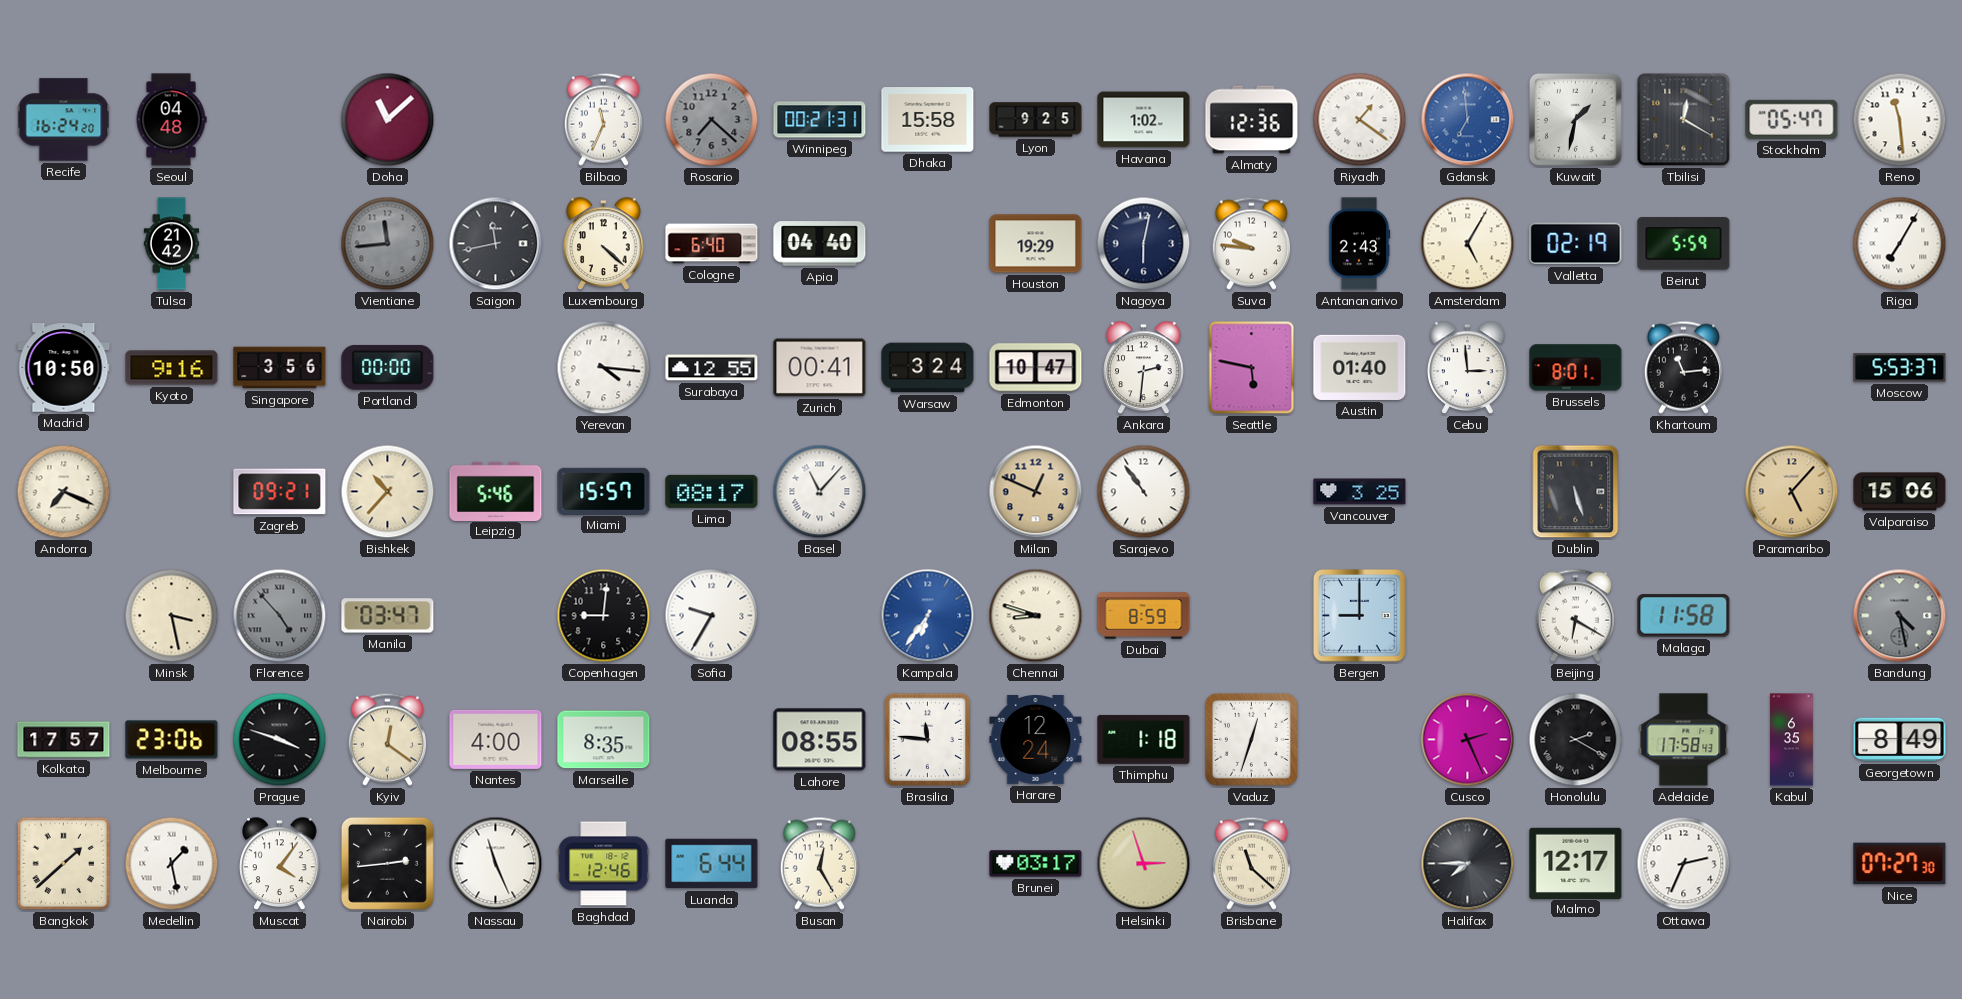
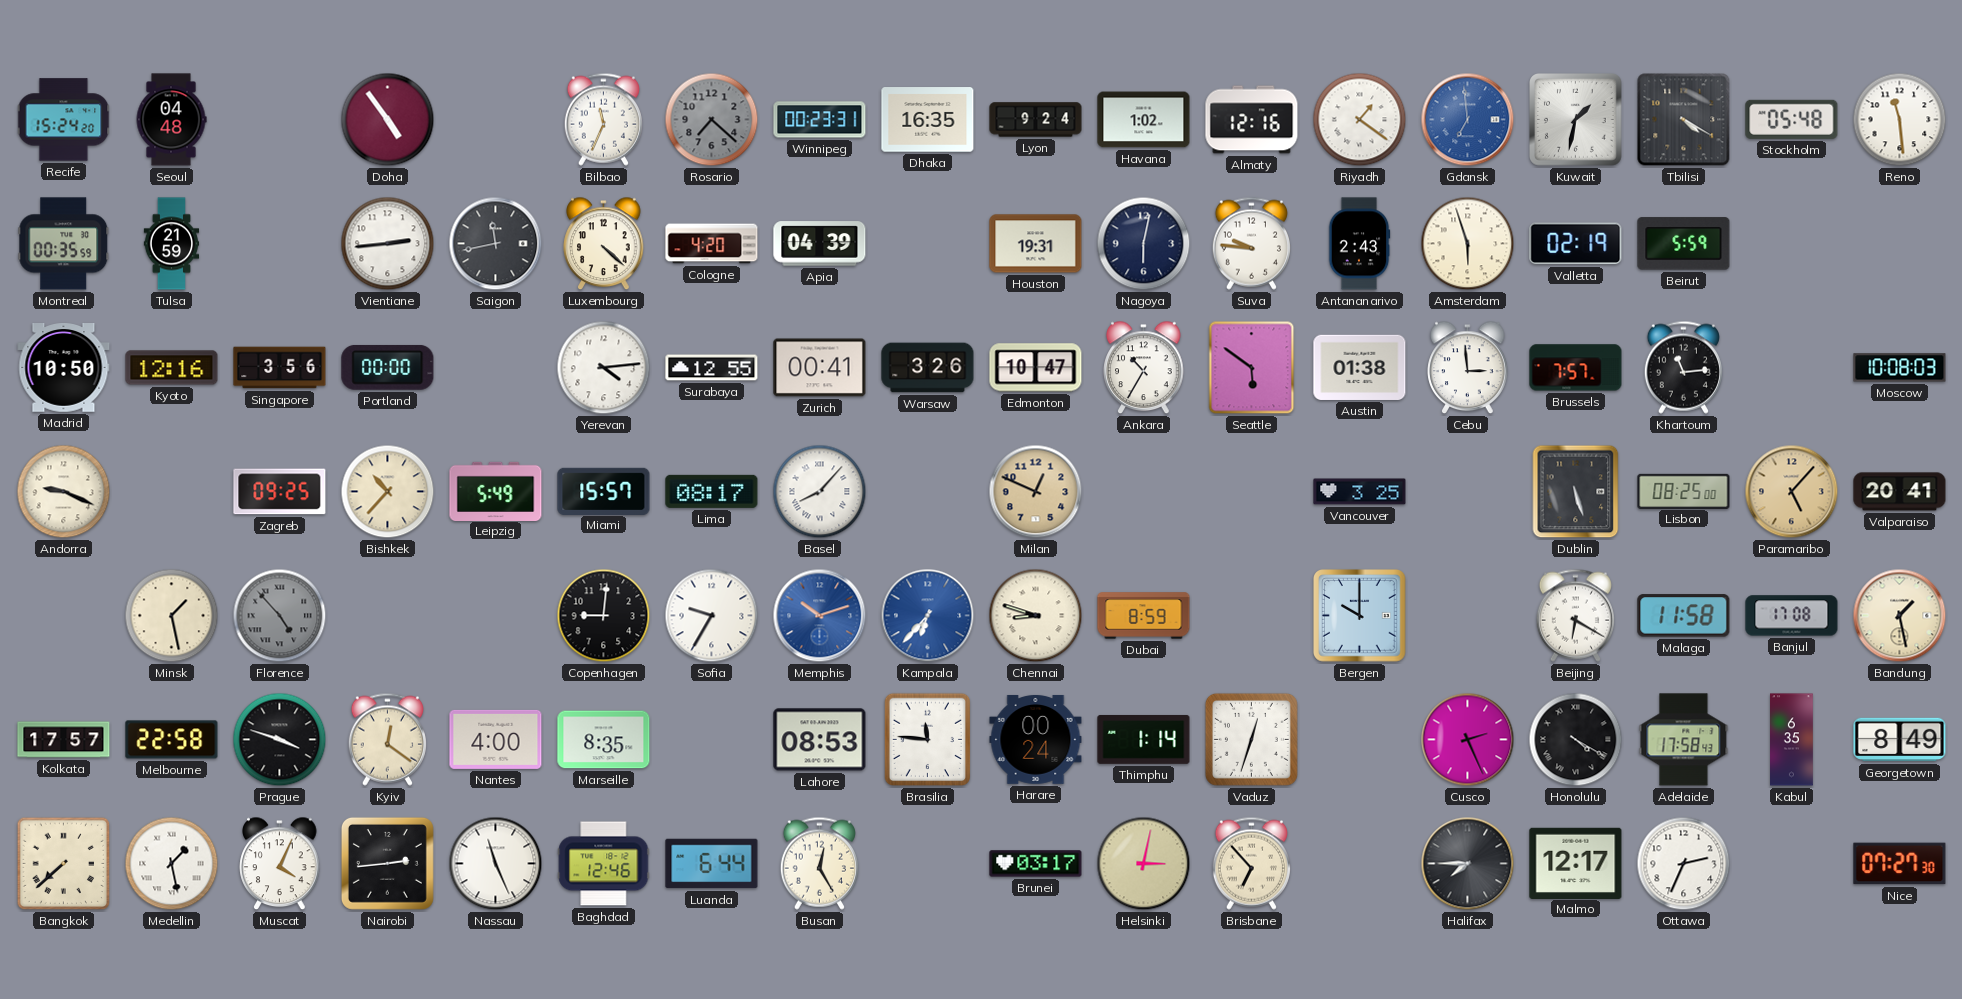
Recife: 16:24 -> 15:24 (64, 120)
Doha: 11:08 -> 4:54 (388, 120)
Winnipeg: 00:21 -> 00:23 (820, 120)
Dhaka: 15:58 -> 16:35 (928, 120)
Lyon: 9:25 -> 9:24 (1036, 120)
Almaty: 12:36 -> 12:16 (1252, 120)
Tbilisi: 12:20 -> 4:20 (1684, 120)
Stockholm: 05:47 -> 05:48 (1792, 119)
Montreal: none -> 00:35 (64, 244)
Tulsa: 21:42 -> 21:59 (172, 244)
Vientiane: 11:44 -> 2:44 (388, 244)
Vientiane dial: grey -> white (388, 244)
Cologne: 6:40 -> 4:20 (712, 244)
Apia: 04:40 -> 04:39 (820, 244)
Houston: 19:29 -> 19:31 (1036, 244)
Amsterdam: 5:05 -> 5:57 (1468, 244)
Riga: 7:05 -> none (1900, 244)
Kyoto: 9:16 -> 12:16 (172, 368)
Yerevan: 4:16 -> 4:14 (604, 368)
Warsaw: 3:24 -> 3:26 (928, 368)
Ankara: 2:31 -> 10:35 (1144, 368)
Seattle: 5:47 -> 5:51 (1252, 368)
Austin: 01:40 -> 01:38 (1360, 367)
Brussels: 8:01 -> 7:57 (1576, 368)
Moscow: 5:53 -> 10:08 (1900, 368)
Andorra: 7:19 -> 9:19 (64, 492)
Zagreb: 09:21 -> 09:25 (280, 492)
Leipzig: 5:46 -> 5:49 (496, 491)
Basel: 11:07 -> 8:07 (820, 492)
Sarajevo: 10:54 -> none (1144, 492)
Lisbon: none -> 08:25 (1684, 491)
Valparaiso: 15:06 -> 20:41 (1900, 492)
Minsk: 3:28 -> 1:28 (172, 616)
Manila: 03:47 -> none (388, 616)
Memphis: none -> 10:12 (820, 616)
Kampala: 6:36 -> 6:37 (928, 616)
Bergen: 9:00 -> 10:00 (1360, 616)
Banjul: none -> 17:08 (1792, 616)
Bandung: 4:28 -> 1:28 (1900, 616)
Bandung dial: grey -> cream (1900, 616)
Melbourne: 23:06 -> 22:58 (172, 740)
Lahore: 08:55 -> 08:53 (820, 740)
Harare: 12:24 -> 00:24 (1036, 739)
Thimphu: 1:18 -> 1:14 (1144, 740)
Honolulu: 2:20 -> 4:20 (1576, 740)
Bangkok: 1:38 -> 7:38 (64, 864)
Muscat: 4:06 -> 4:04 (280, 864)
Helsinki: 2:57 -> 3:02 (1144, 864)
Brisbane: 11:22 -> 6:53 (1251, 863)
